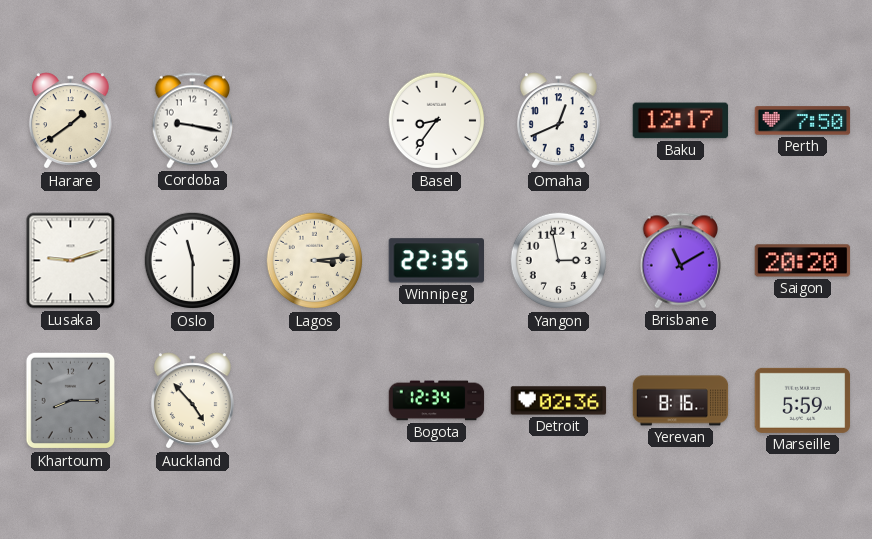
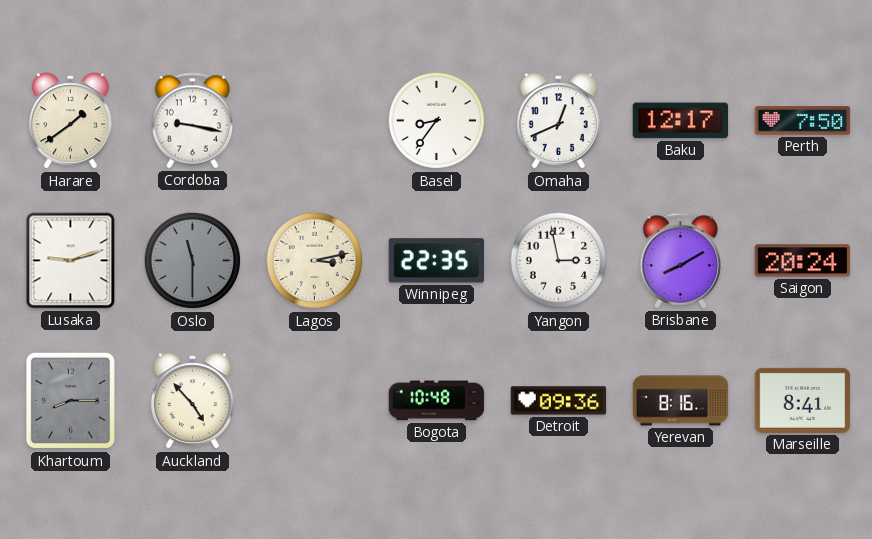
Oslo dial: white -> grey (193, 261)
Lagos: 3:14 -> 3:13 (315, 261)
Brisbane: 11:10 -> 8:10 (681, 261)
Saigon: 20:20 -> 20:24 (803, 261)
Bogota: 12:34 -> 10:48 (437, 401)
Detroit: 02:36 -> 09:36 (559, 401)
Marseille: 5:59 -> 8:41 (803, 400)
